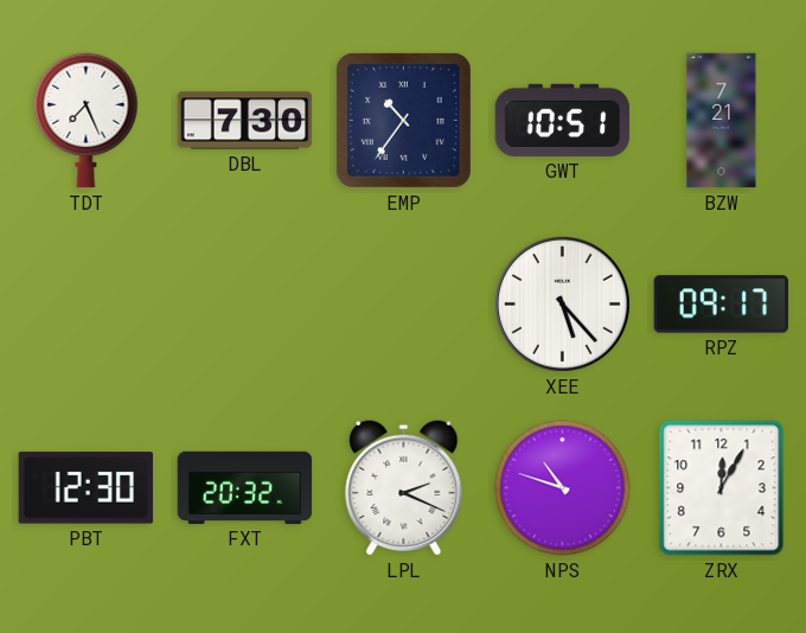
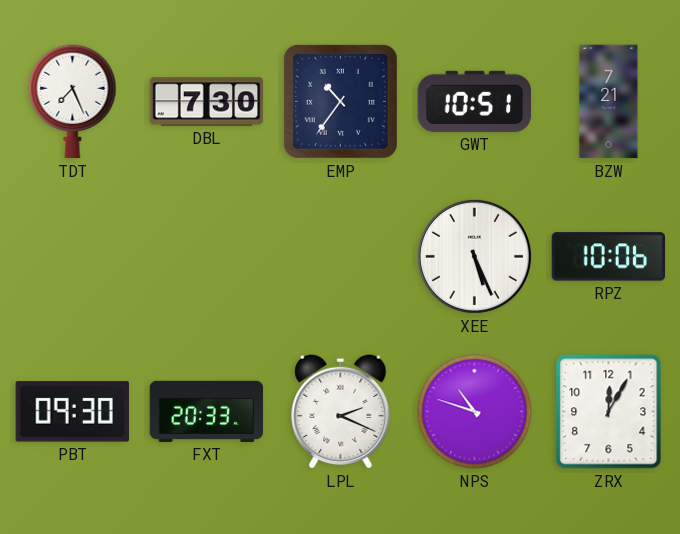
XEE: 5:23 -> 5:26 (474, 256)
RPZ: 09:17 -> 10:06 (609, 257)
PBT: 12:30 -> 09:30 (72, 412)
FXT: 20:32 -> 20:33 (207, 411)
